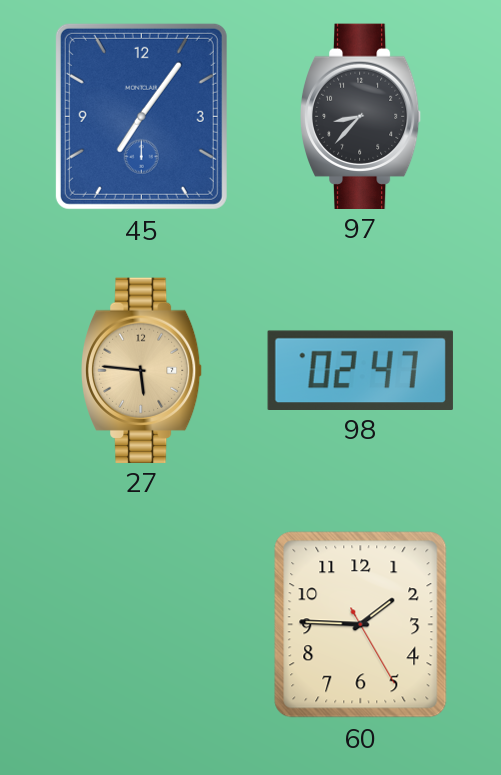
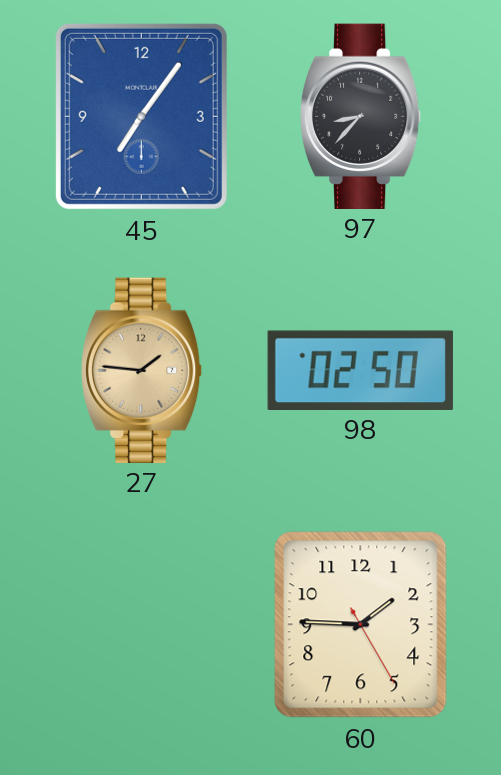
27: 5:46 -> 1:46 (142, 370)
98: 02:47 -> 02:50 (360, 370)
